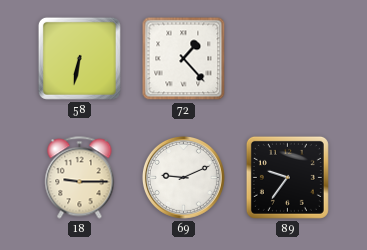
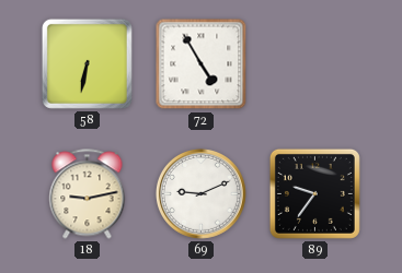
72: 1:23 -> 4:55 (202, 64)
18: 9:15 -> 9:13 (88, 194)
